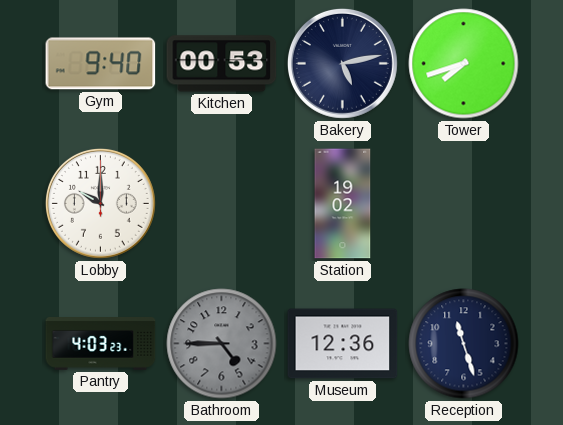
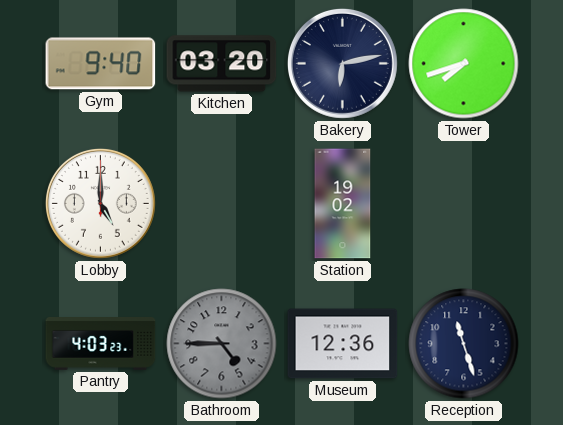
Kitchen: 00:53 -> 03:20 (222, 64)
Bakery: 5:13 -> 6:13 (342, 63)
Lobby: 10:00 -> 5:00 (100, 203)
